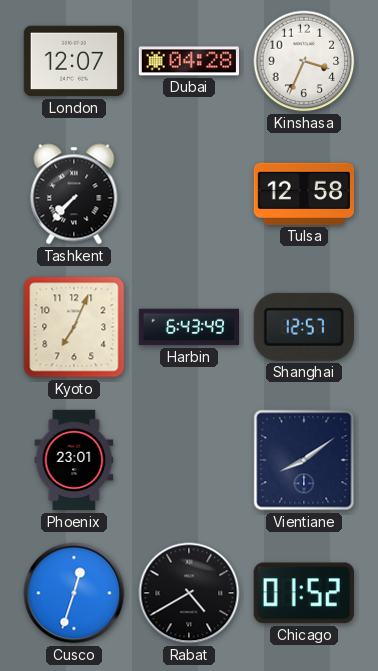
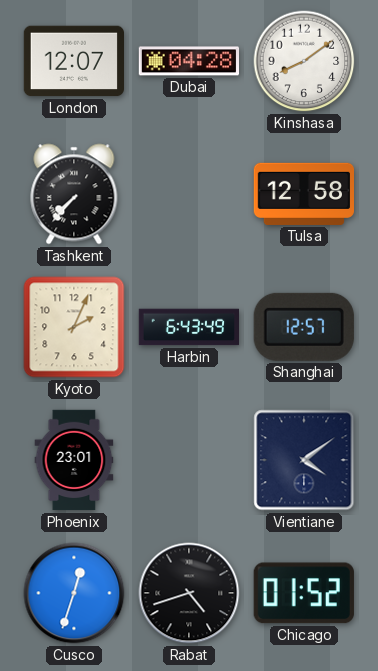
Kinshasa: 3:34 -> 8:09 (304, 61)
Kyoto: 7:04 -> 2:04 (74, 327)
Vientiane: 8:09 -> 4:09 (304, 460)
Rabat: 4:40 -> 4:42 (189, 593)
